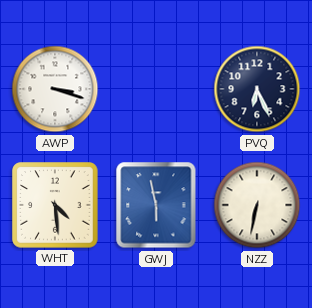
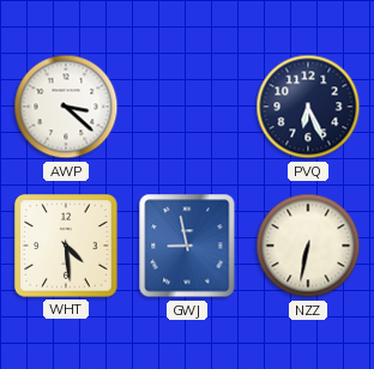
AWP: 3:18 -> 3:22 (66, 107)
GWJ: 5:58 -> 8:58 (187, 246)
